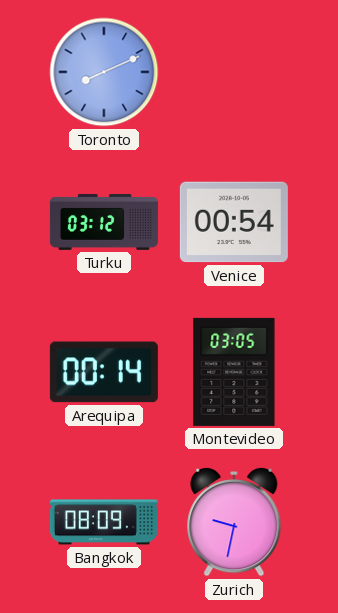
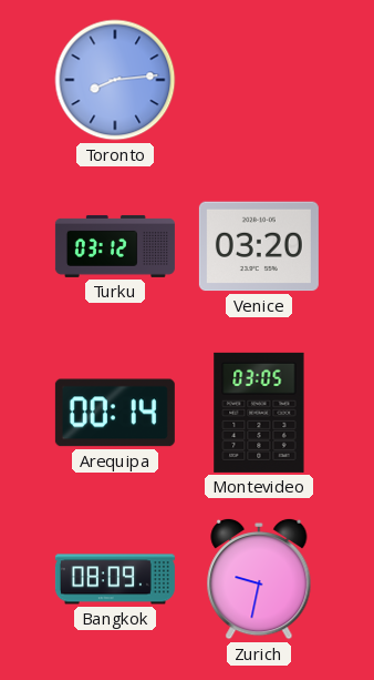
Toronto: 8:11 -> 8:14 (115, 80)
Venice: 00:54 -> 03:20 (259, 246)
